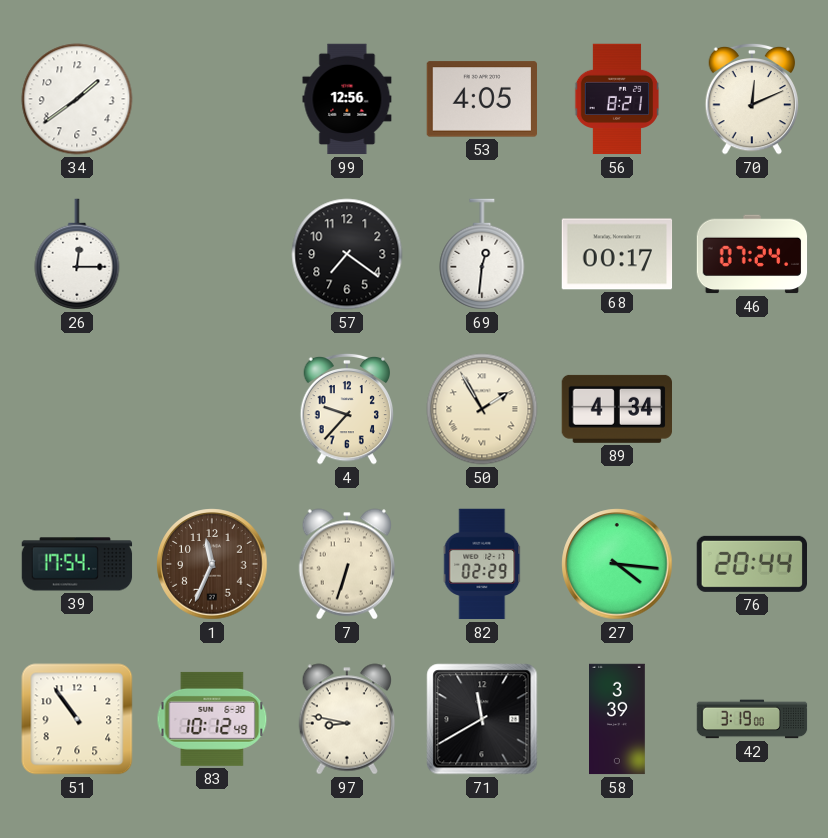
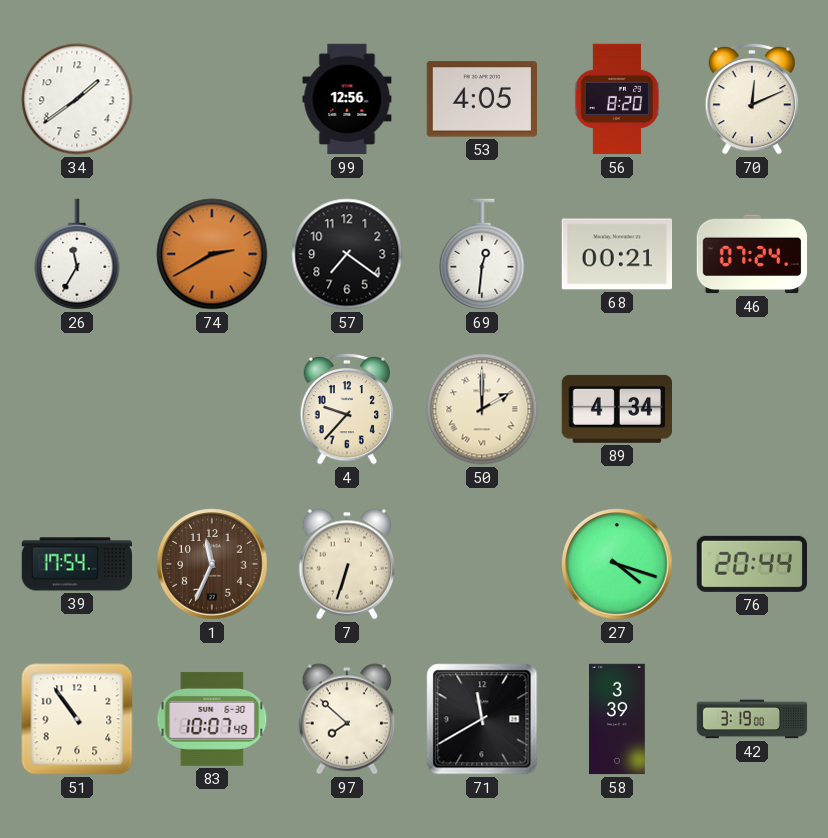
56: 8:21 -> 8:20 (616, 99)
26: 12:15 -> 11:35 (77, 254)
74: none -> 2:40 (212, 254)
68: 00:17 -> 00:21 (617, 254)
50: 1:55 -> 2:00 (482, 409)
82: 02:29 -> none (482, 564)
27: 4:16 -> 4:18 (617, 564)
83: 10:12 -> 10:07 (212, 719)
97: 8:47 -> 7:52 (346, 719)
